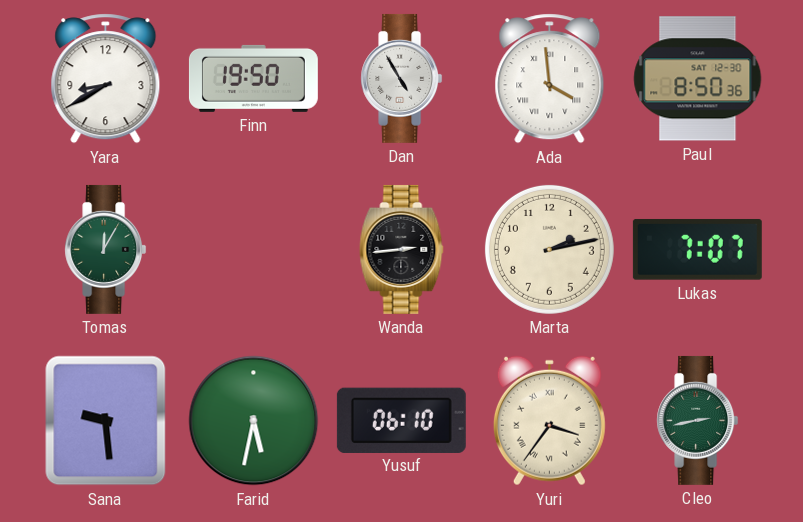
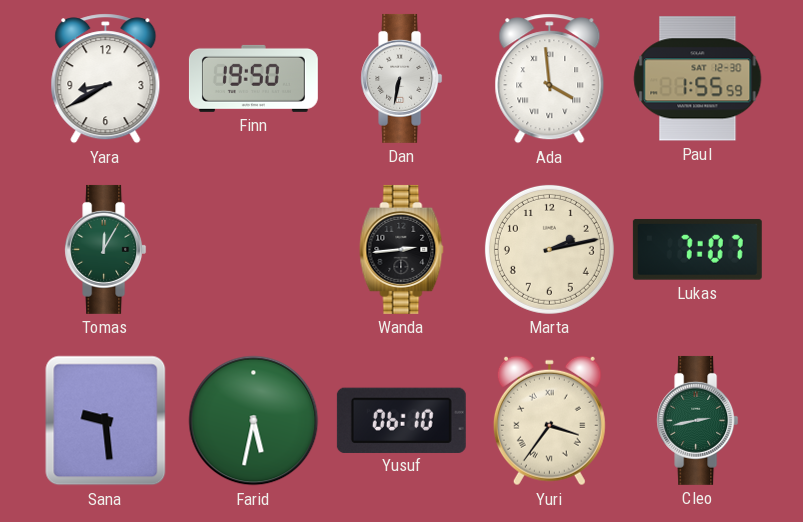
Dan: 4:55 -> 6:32 (402, 78)
Paul: 8:50 -> 1:55 (698, 79)
